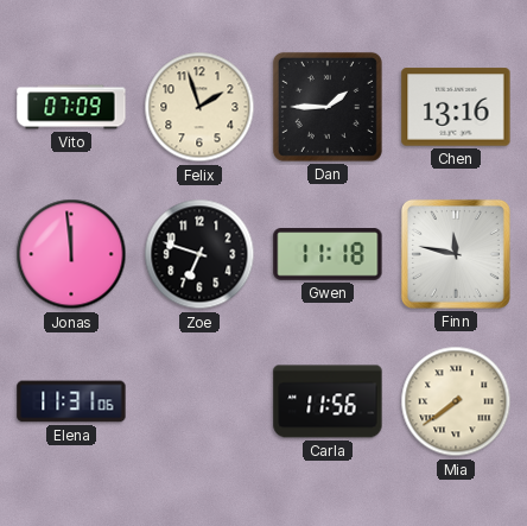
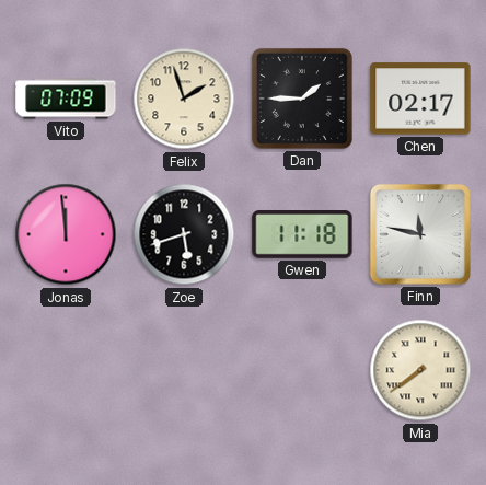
Chen: 13:16 -> 02:17 (420, 99)
Zoe: 6:48 -> 5:42 (184, 234)
Elena: 11:31 -> none (71, 401)
Carla: 11:56 -> none (328, 401)
